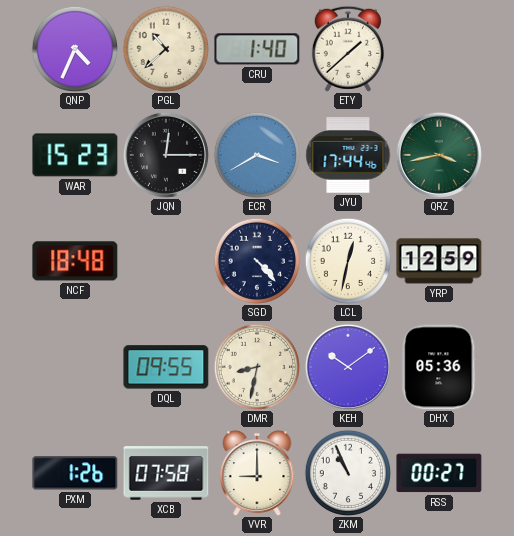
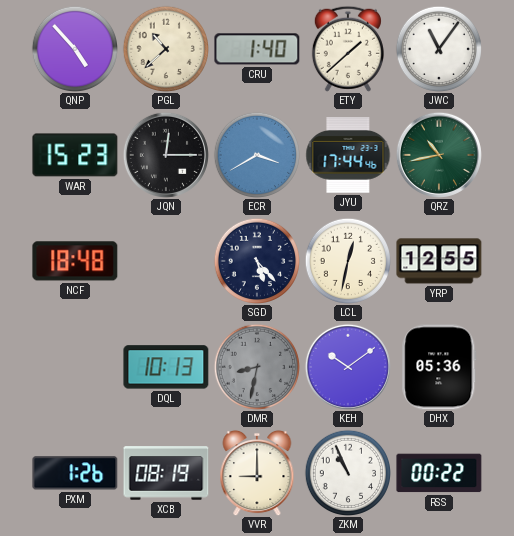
QNP: 4:34 -> 4:53 (74, 48)
JWC: none -> 11:06 (438, 48)
QRZ: 3:43 -> 10:43 (439, 155)
SGD: 4:23 -> 5:23 (256, 260)
YRP: 12:59 -> 12:55 (439, 261)
DQL: 09:55 -> 10:13 (166, 367)
DMR dial: cream -> grey (256, 366)
XCB: 07:58 -> 08:19 (166, 473)
RSS: 00:27 -> 00:22 (439, 473)
